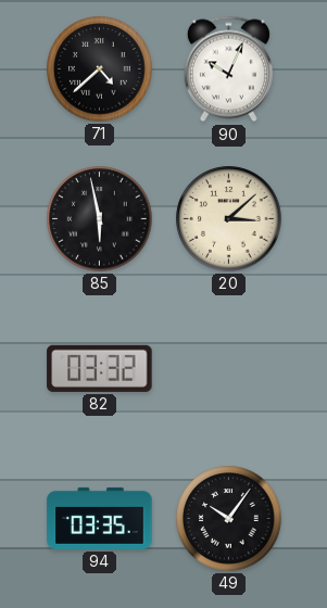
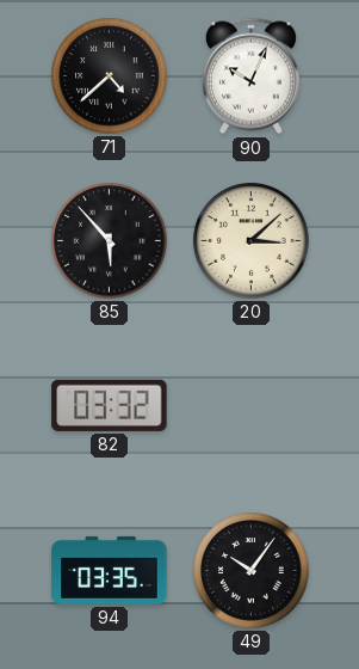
85: 5:58 -> 5:53 (110, 241)
